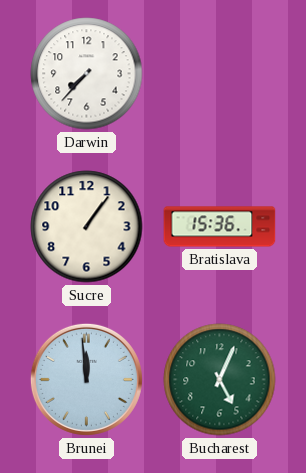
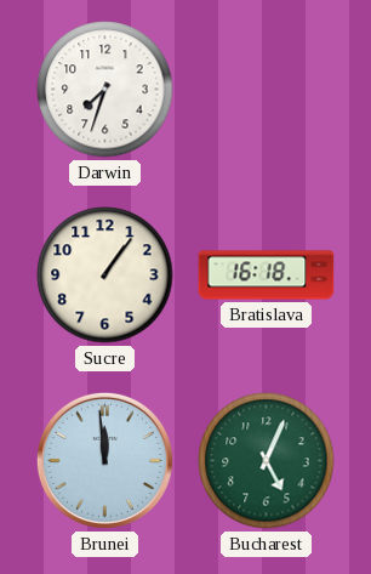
Darwin: 7:37 -> 7:33 (105, 90)
Bratislava: 15:36 -> 16:18 (267, 275)
